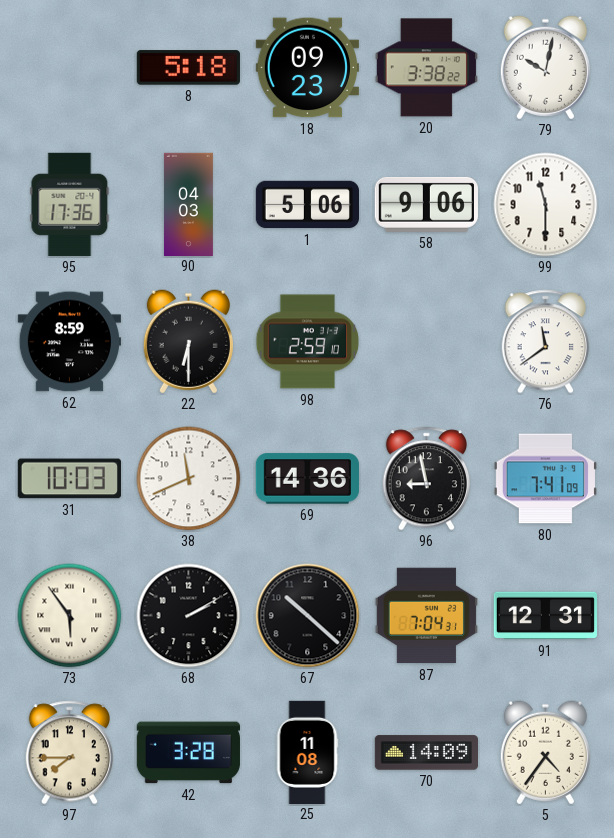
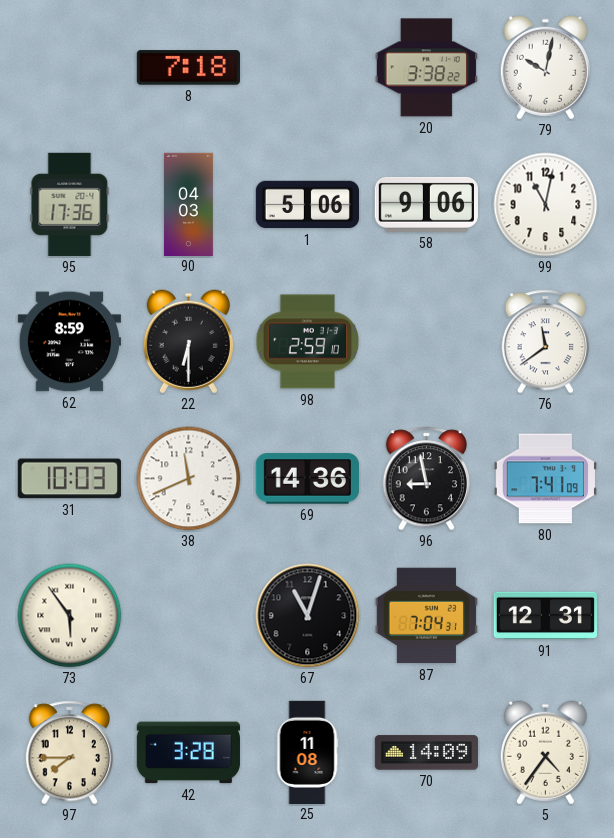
8: 5:18 -> 7:18 (188, 68)
18: 09:23 -> none (307, 68)
99: 11:30 -> 11:02 (546, 205)
68: 2:10 -> none (189, 616)
67: 10:22 -> 11:03 (308, 616)
